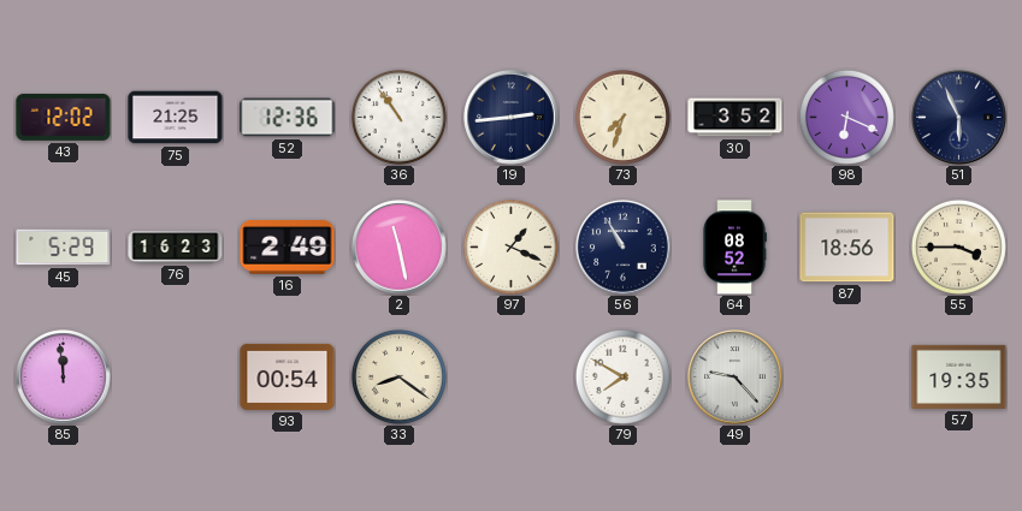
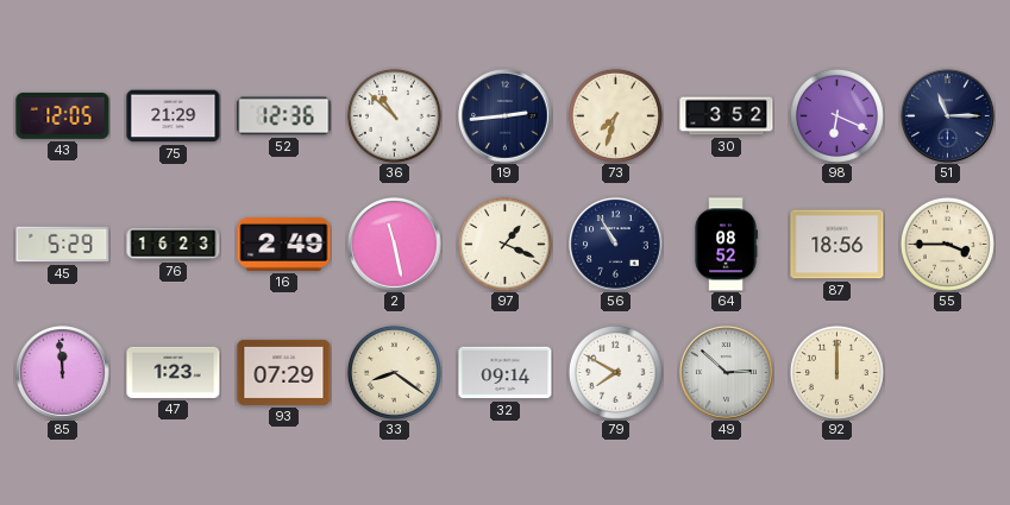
43: 12:02 -> 12:05 (63, 115)
75: 21:25 -> 21:29 (174, 116)
36: 10:54 -> 10:52 (394, 115)
51: 5:56 -> 11:15 (948, 116)
47: none -> 1:23 (174, 372)
93: 00:54 -> 07:29 (284, 372)
32: none -> 09:14 (506, 373)
49: 9:23 -> 2:52 (727, 373)
92: none -> 12:00 (836, 372)
57: 19:35 -> none (959, 376)
